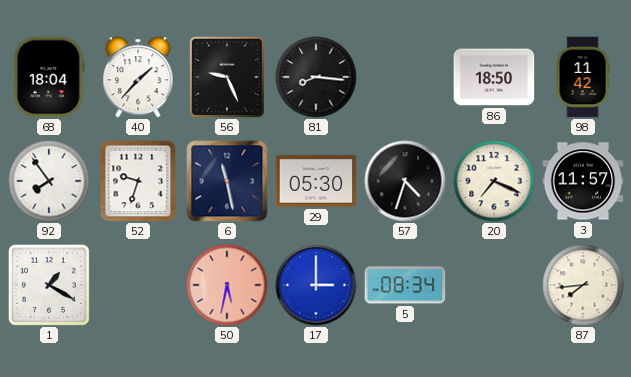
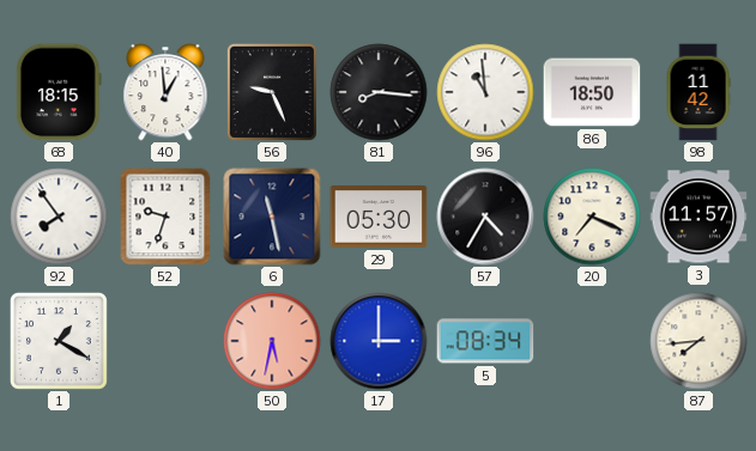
68: 18:04 -> 18:15 (59, 92)
40: 1:37 -> 12:59 (165, 92)
96: none -> 10:59 (485, 92)
57: 4:33 -> 4:35 (485, 217)
